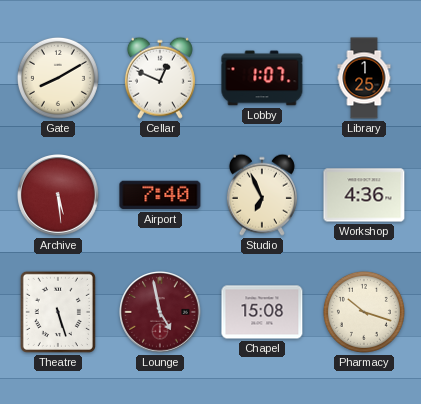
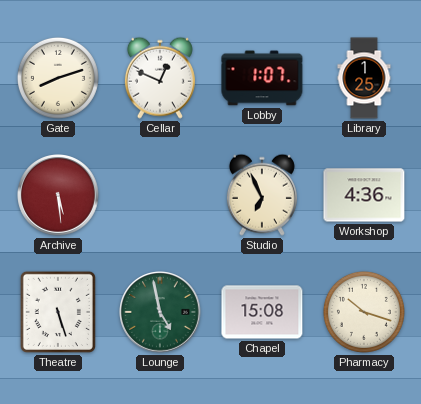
Gate: 8:10 -> 8:12 (58, 78)
Airport: 7:40 -> none (160, 195)
Lounge dial: burgundy -> green (161, 313)
